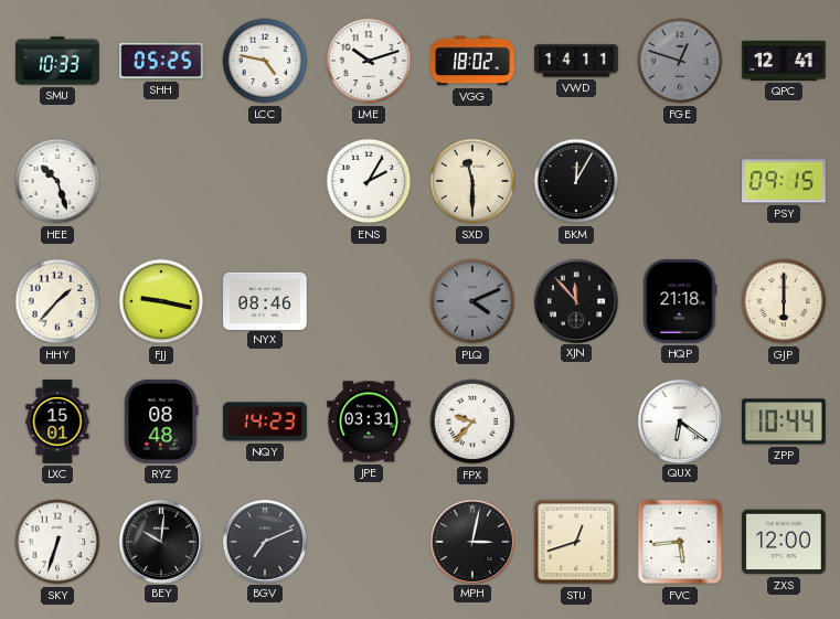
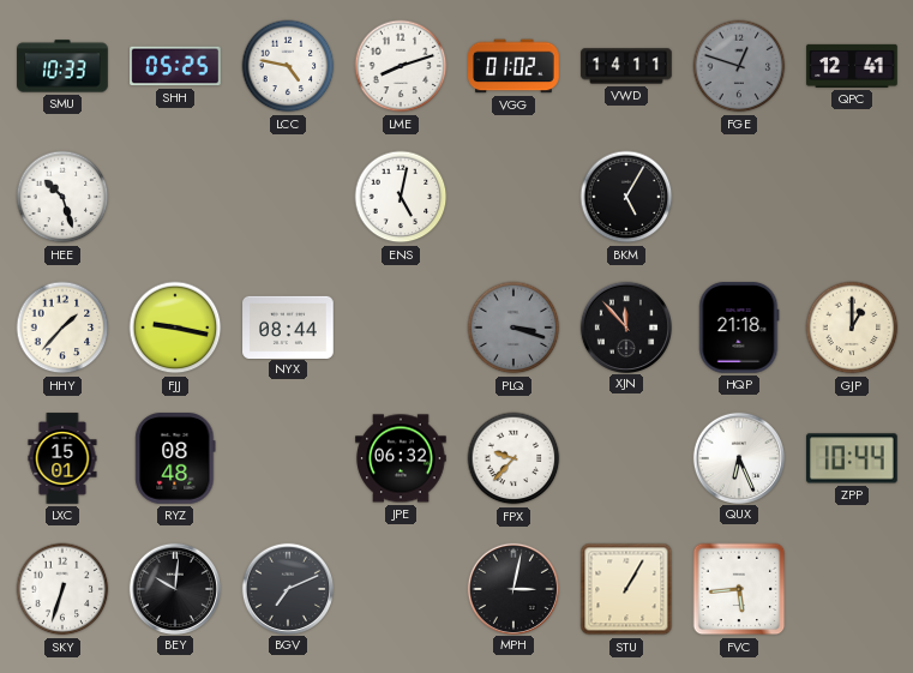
LME: 10:12 -> 8:12 (401, 66)
VGG: 18:02 -> 01:02 (513, 66)
ENS: 2:05 -> 5:02 (401, 197)
SXD: 11:30 -> none (472, 181)
BKM: 12:05 -> 5:05 (626, 197)
PSY: 09:15 -> none (784, 181)
NYX: 08:46 -> 08:44 (288, 326)
PLQ: 4:11 -> 3:18 (513, 328)
GJP: 6:00 -> 1:00 (852, 328)
NQY: 14:23 -> none (265, 421)
JPE: 03:31 -> 06:32 (401, 458)
QUX: 6:21 -> 6:26 (738, 457)
STU: 12:42 -> 1:05 (626, 589)
ZXS: 12:00 -> none (784, 542)
